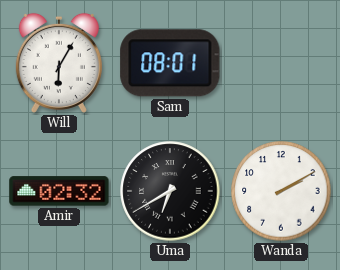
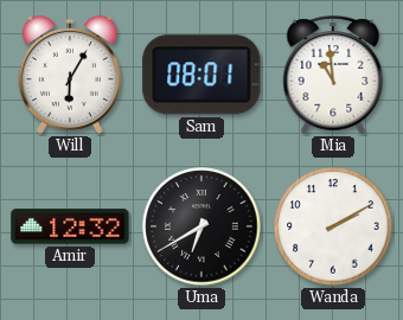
Mia: none -> 10:59 (333, 75)
Amir: 02:32 -> 12:32 (70, 226)
